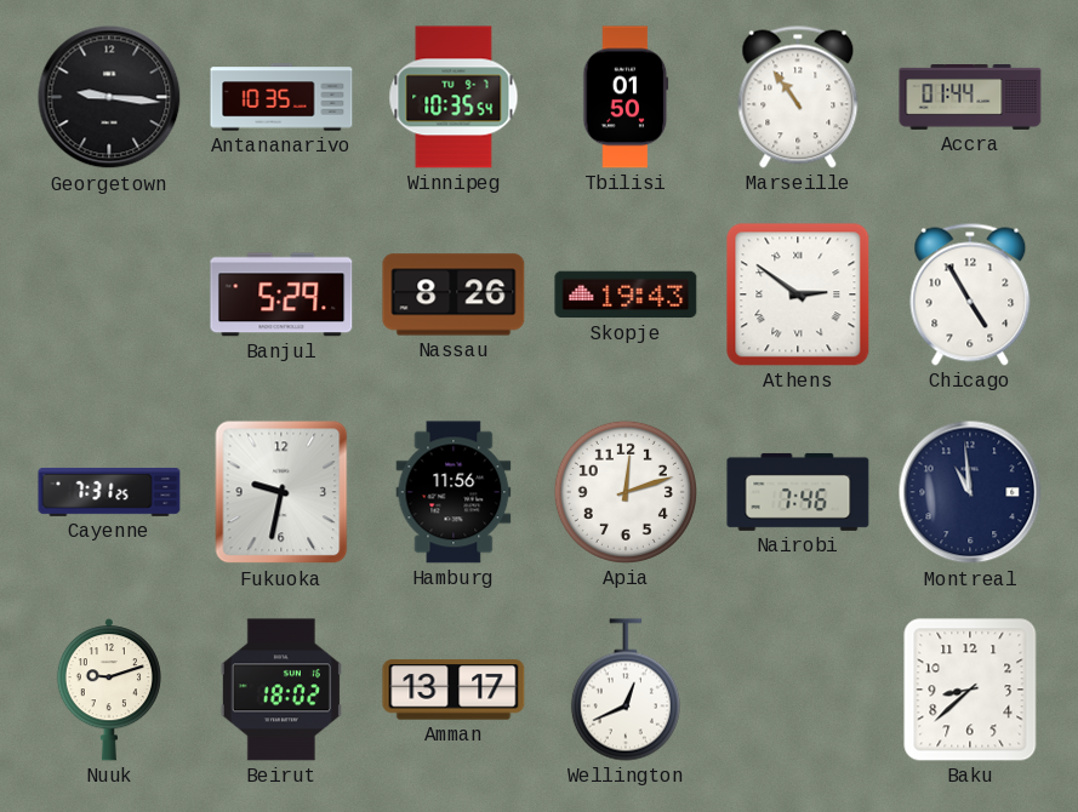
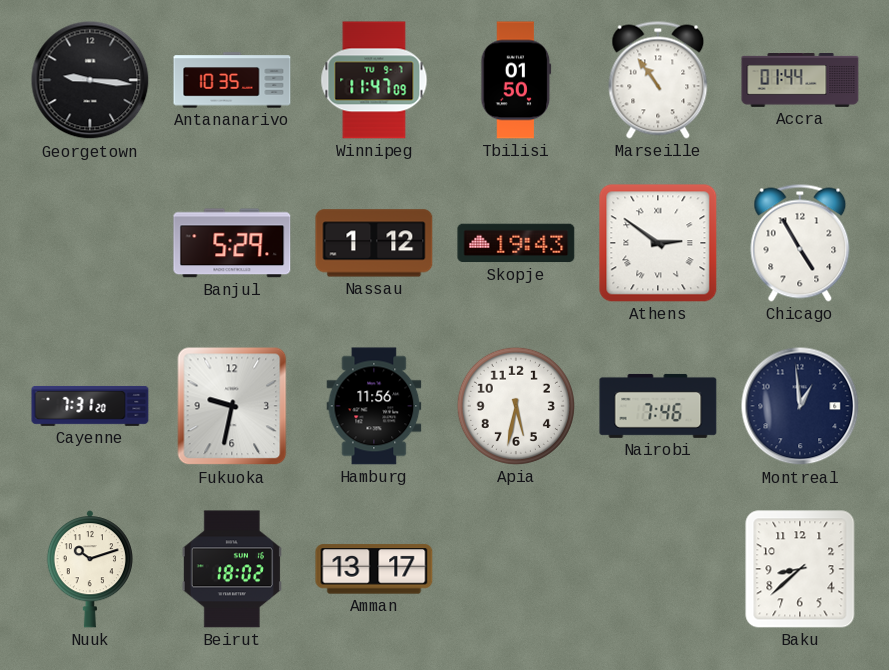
Winnipeg: 10:35 -> 11:47 (374, 80)
Nassau: 8:26 -> 1:12 (374, 243)
Cayenne: 7:31:25 -> 7:31:20 (90, 406)
Apia: 12:12 -> 5:32 (516, 406)
Montreal: 10:59 -> 12:59 (800, 406)
Nuuk: 9:12 -> 10:12 (90, 569)
Wellington: 12:41 -> none (626, 690)
